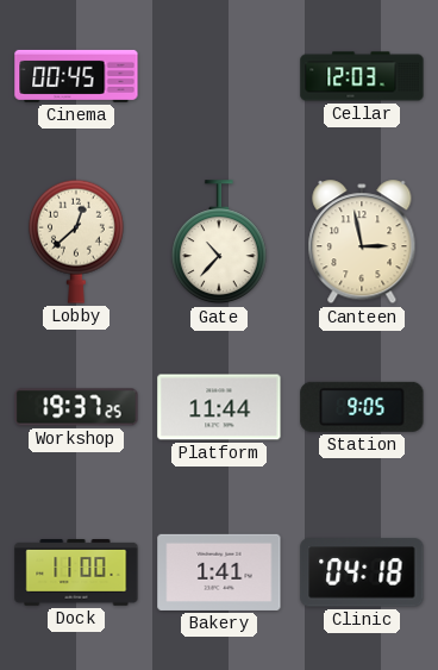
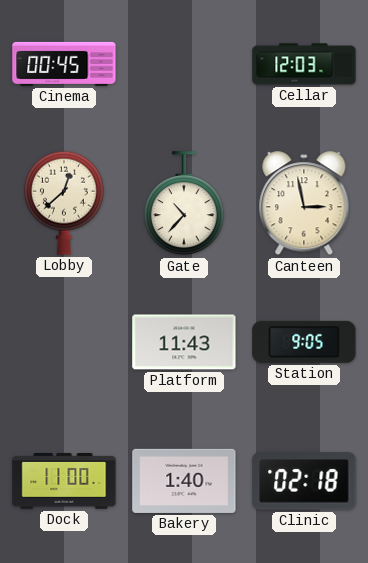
Workshop: 19:37 -> none (76, 407)
Platform: 11:44 -> 11:43 (184, 342)
Bakery: 1:41 -> 1:40 (184, 481)
Clinic: 04:18 -> 02:18 (304, 481)
